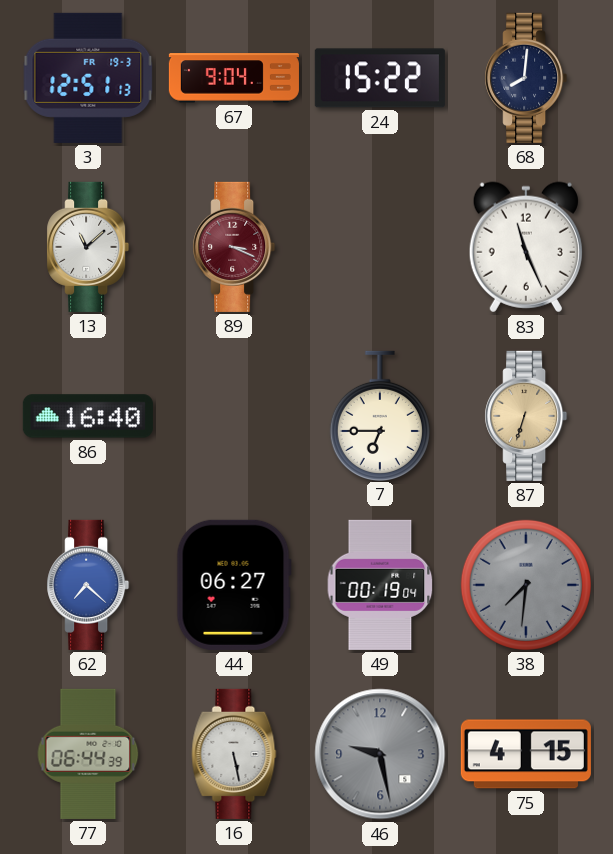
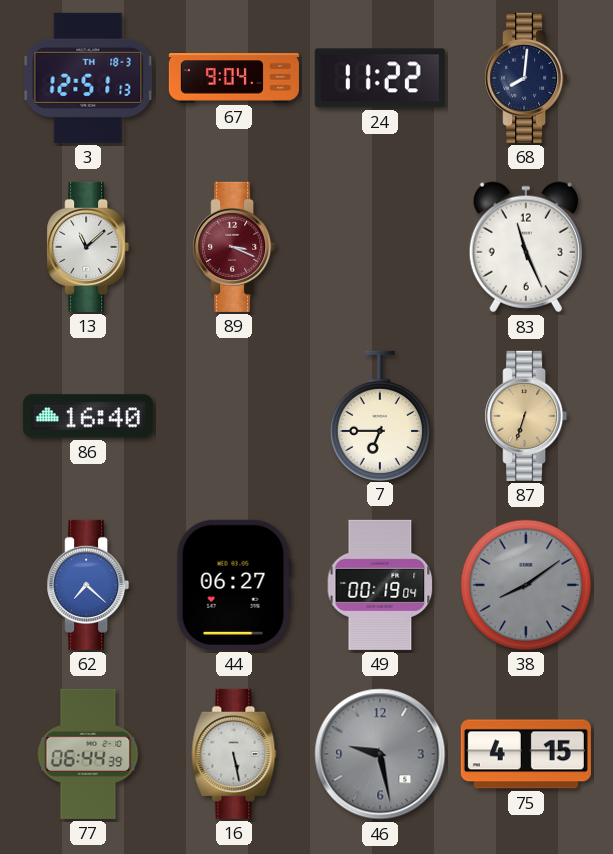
3 date: FR 19-3 -> TH 18-3 (88, 78)
24: 15:22 -> 11:22 (380, 78)
38: 7:31 -> 8:09 (526, 585)
